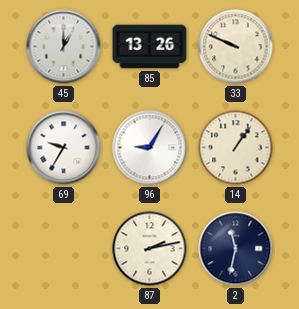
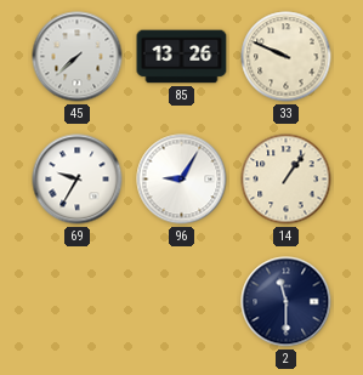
45: 1:00 -> 7:38 (78, 57)
87: 2:13 -> none (150, 249)
2: 11:32 -> 11:30 (287, 302)
